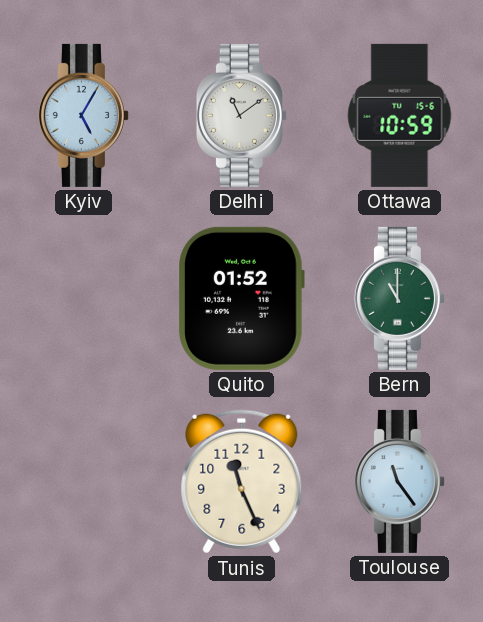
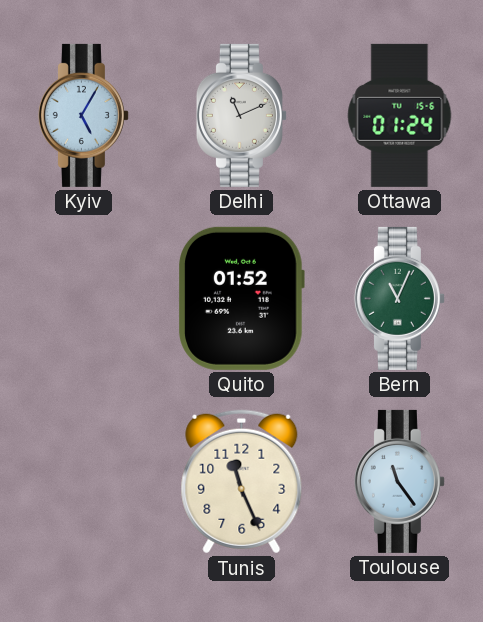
Delhi: 11:09 -> 11:11 (241, 115)
Ottawa: 10:59 -> 01:24 (400, 115)
Bern: 11:00 -> 11:04 (399, 298)
